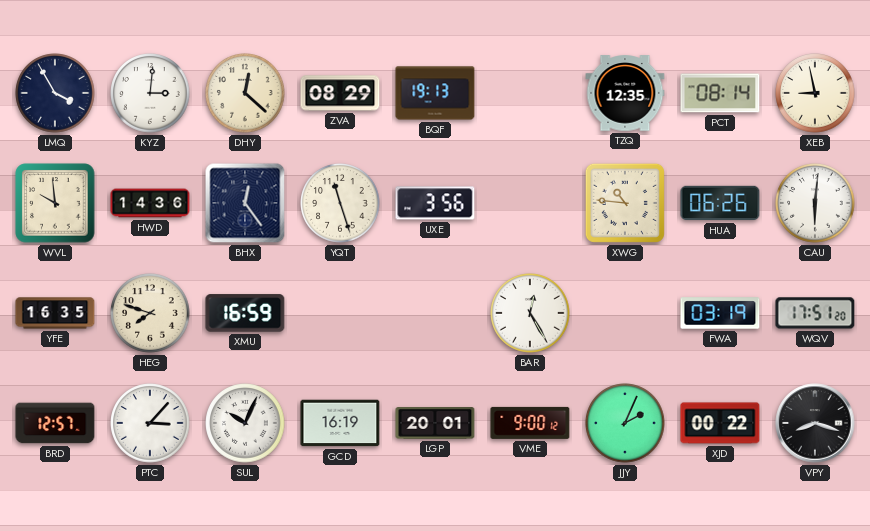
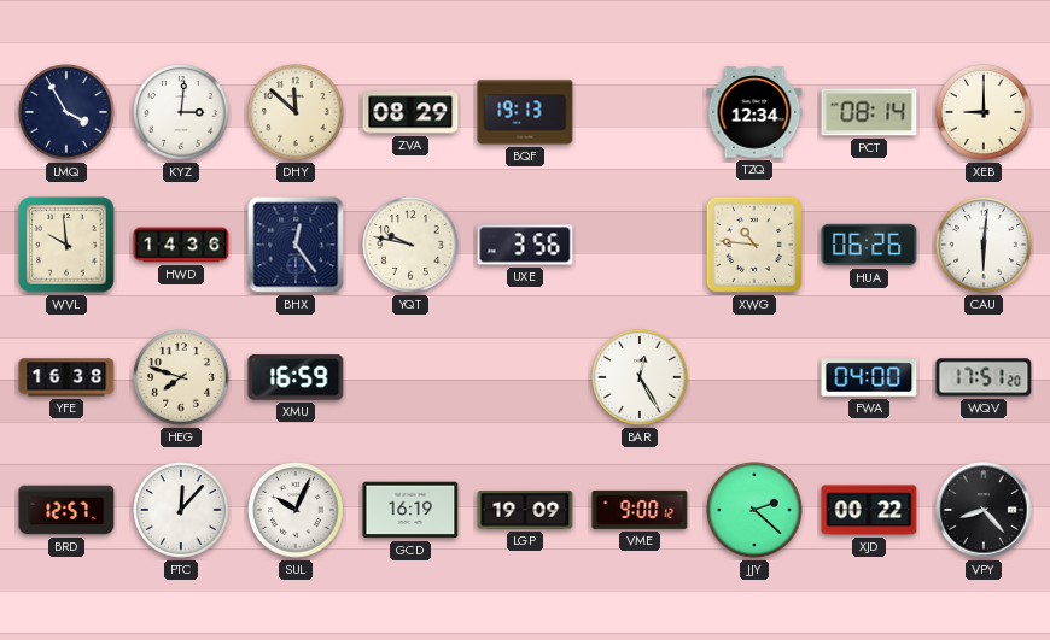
DHY: 12:22 -> 11:52 (296, 112)
TZQ: 12:35 -> 12:34 (754, 112)
XEB: 8:58 -> 9:00 (984, 112)
YQT: 11:27 -> 9:47 (410, 245)
YFE: 16:35 -> 16:38 (66, 377)
FWA: 03:19 -> 04:00 (869, 377)
PTC: 3:07 -> 12:07 (181, 510)
LGP: 20:01 -> 19:09 (525, 510)
JJY: 2:04 -> 2:22 (754, 510)
VPY: 8:18 -> 8:23 (984, 510)
